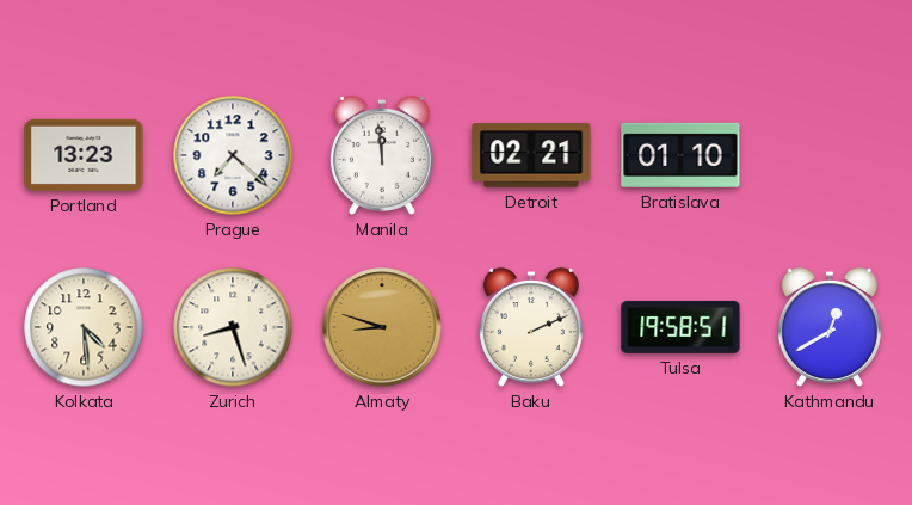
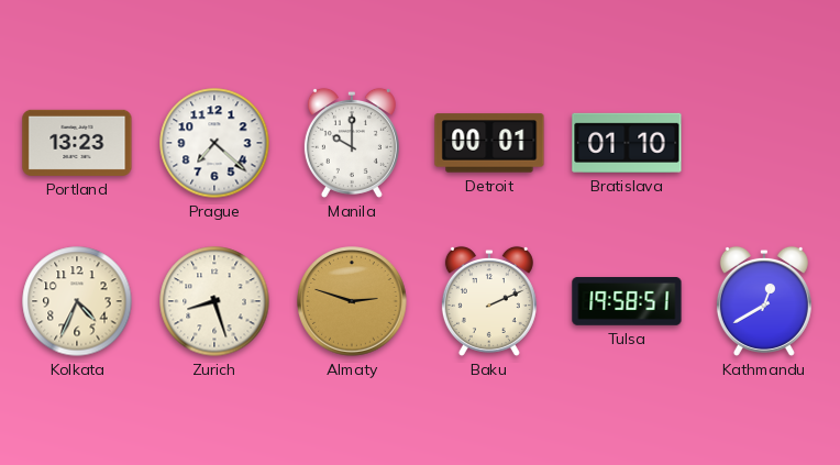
Manila: 11:59 -> 10:00 (352, 143)
Detroit: 02:21 -> 00:01 (489, 143)
Kolkata: 4:29 -> 4:34 (77, 301)
Almaty: 8:48 -> 2:48 (352, 301)
